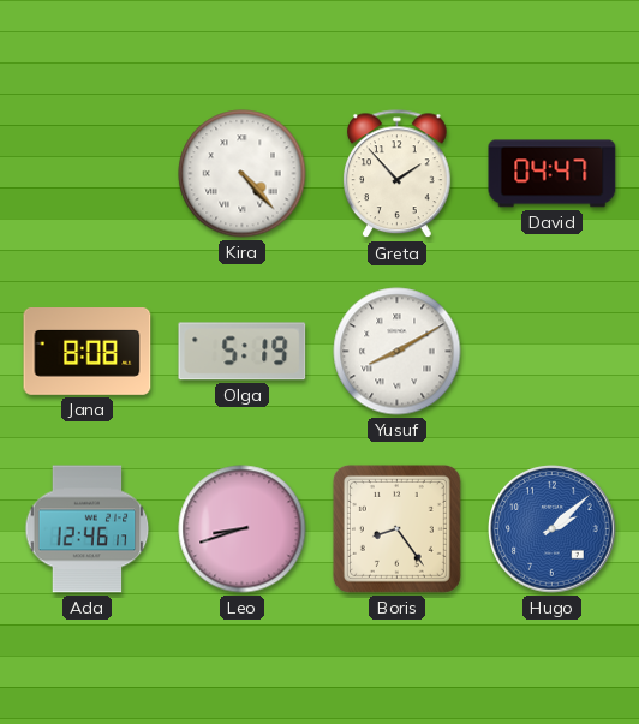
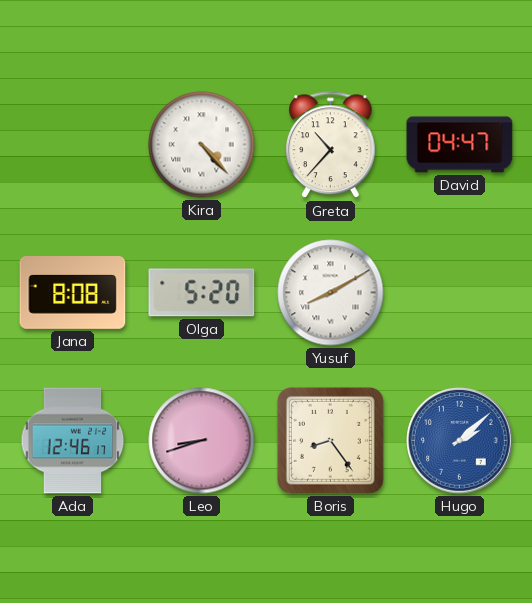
Greta: 1:53 -> 10:37 (331, 145)
Olga: 5:19 -> 5:20 (202, 293)
